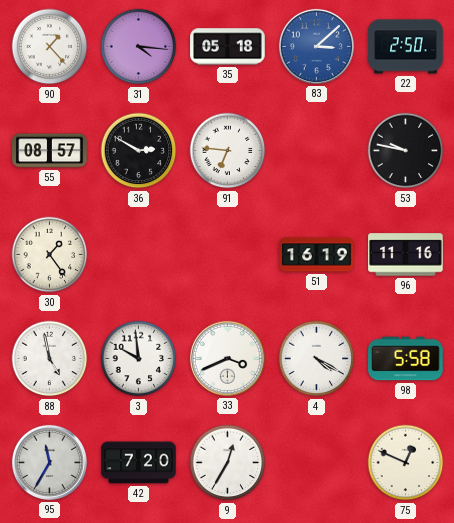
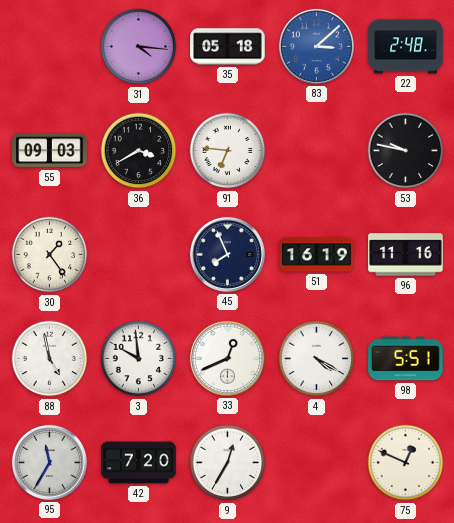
90: 1:23 -> none (50, 47)
22: 2:50 -> 2:48 (406, 47)
55: 08:57 -> 09:03 (50, 151)
36: 2:50 -> 3:40 (139, 151)
45: none -> 7:56 (227, 254)
33: 3:41 -> 12:41 (227, 358)
98: 5:58 -> 5:51 (406, 359)
